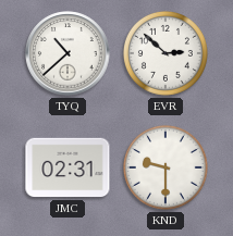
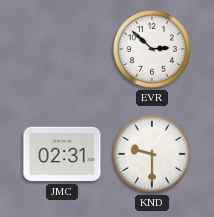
TYQ: 10:38 -> none (68, 53)
